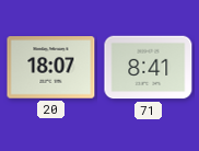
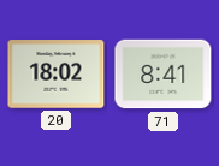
20: 18:07 -> 18:02 (57, 75)
